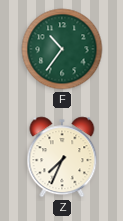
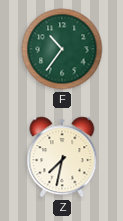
Z: 7:34 -> 7:32 (62, 157)
